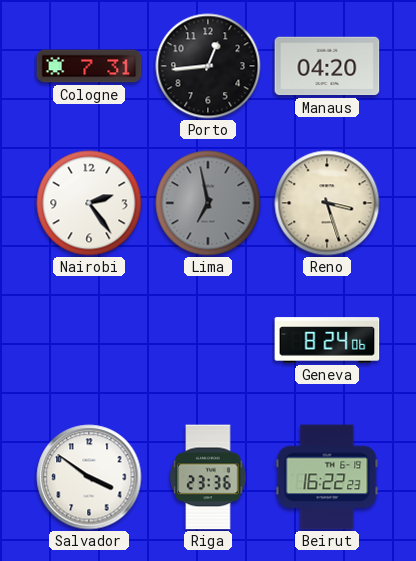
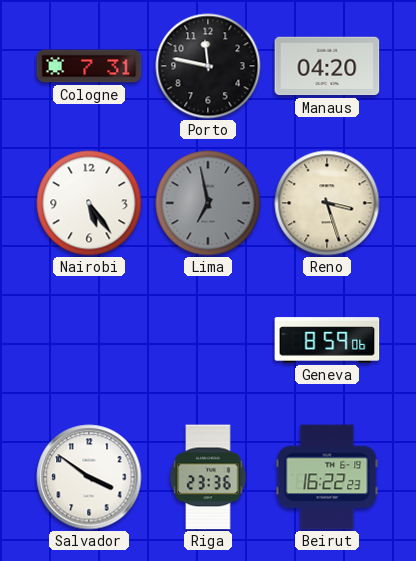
Porto: 12:44 -> 11:47 (208, 66)
Nairobi: 2:24 -> 5:24 (89, 203)
Geneva: 8:24 -> 8:59 (327, 340)
